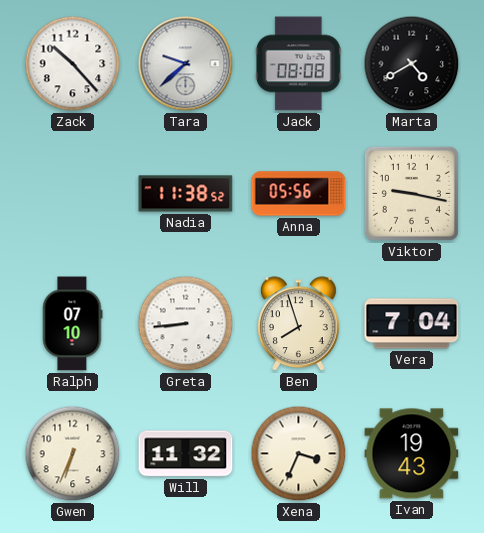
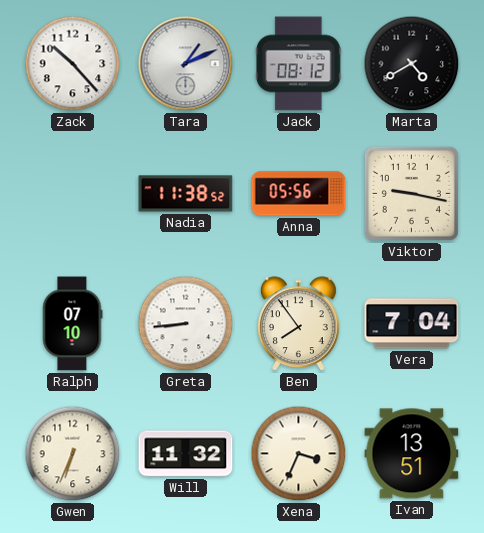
Tara: 9:38 -> 1:11 (186, 64)
Jack: 08:08 -> 08:12 (298, 64)
Ben: 7:57 -> 7:54 (299, 324)
Ivan: 19:43 -> 13:51 (412, 454)
